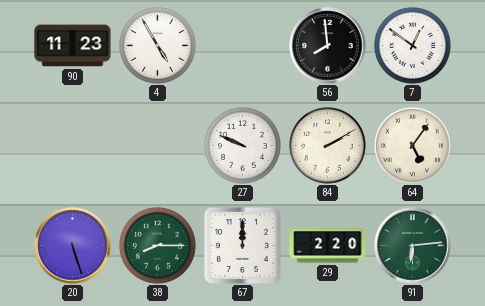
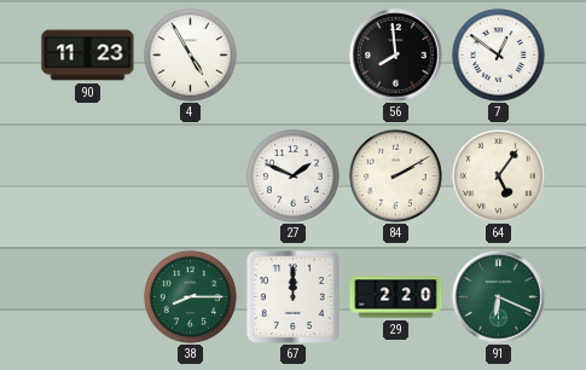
27: 9:49 -> 1:49 (292, 175)
20: 5:27 -> none (73, 246)
91: 6:14 -> 6:19 (499, 297)
